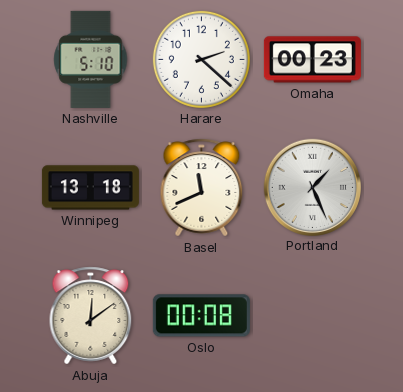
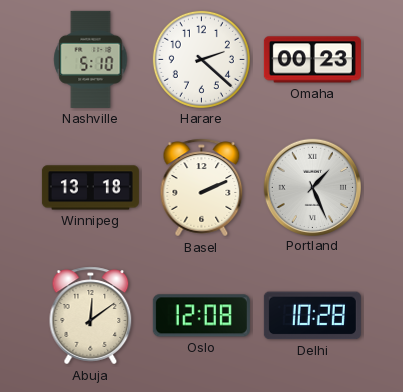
Basel: 11:41 -> 2:11 (202, 188)
Oslo: 00:08 -> 12:08 (201, 316)
Delhi: none -> 10:28 (312, 316)
